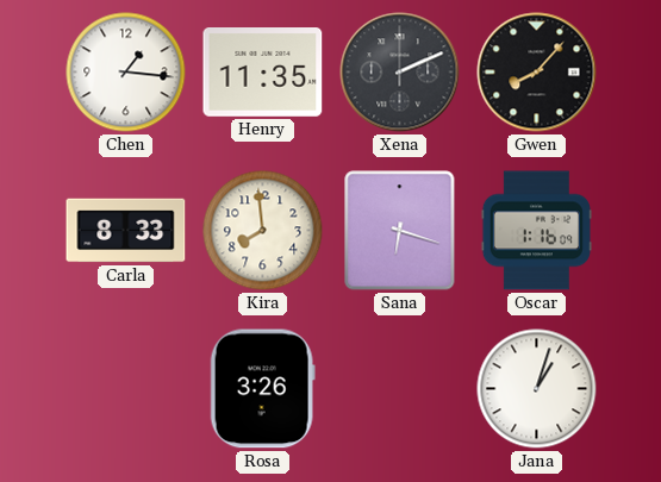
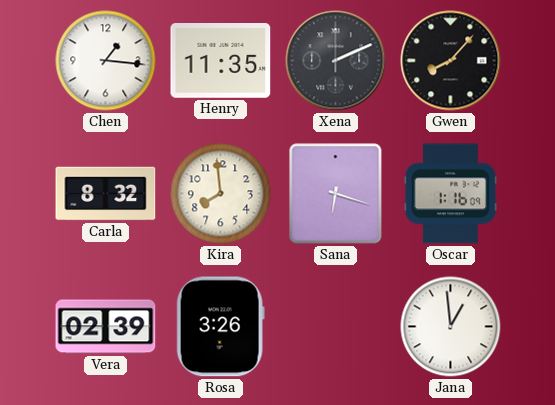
Carla: 8:33 -> 8:32 (106, 194)
Vera: none -> 02:39 (106, 327)
Jana: 1:03 -> 12:59 (451, 327)
